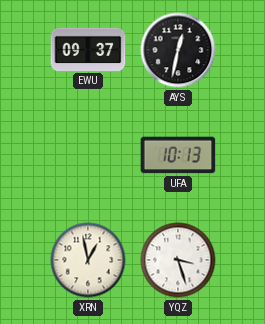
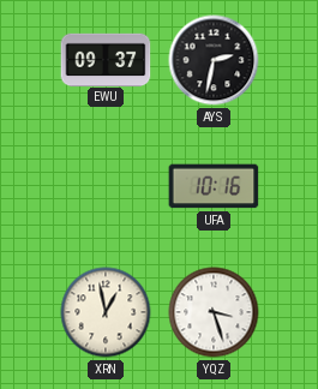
AYS: 12:32 -> 2:32 (214, 60)
UFA: 10:13 -> 10:16 (214, 186)
